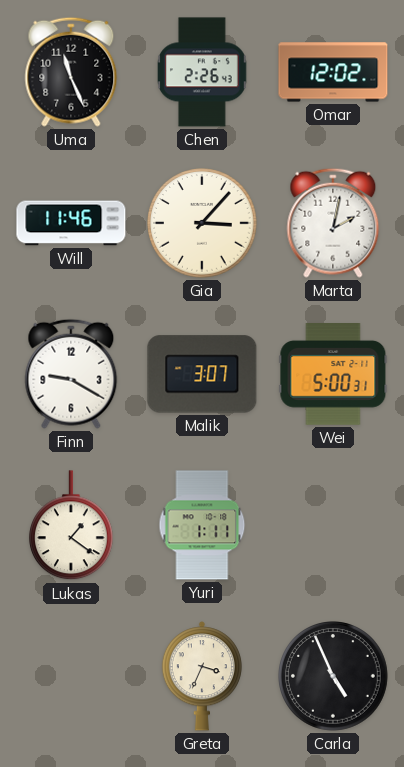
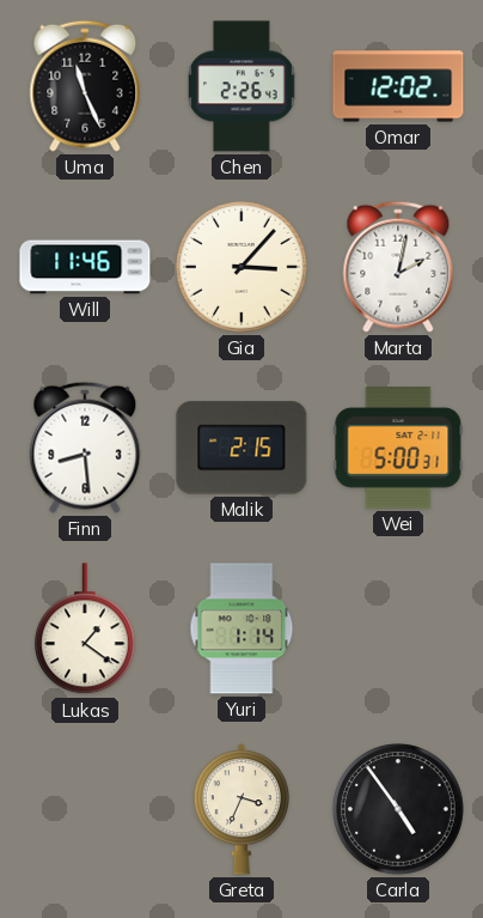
Finn: 9:20 -> 8:29 (85, 448)
Malik: 3:07 -> 2:15 (241, 448)
Yuri: 1:11 -> 1:14 (241, 628)
Carla: 4:56 -> 4:54 (399, 810)
